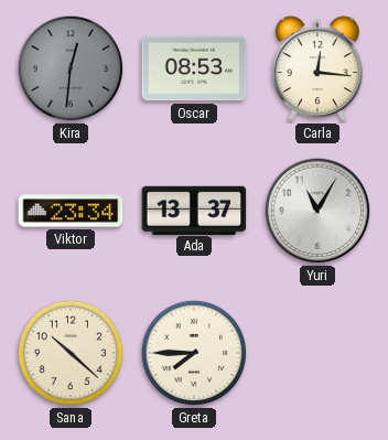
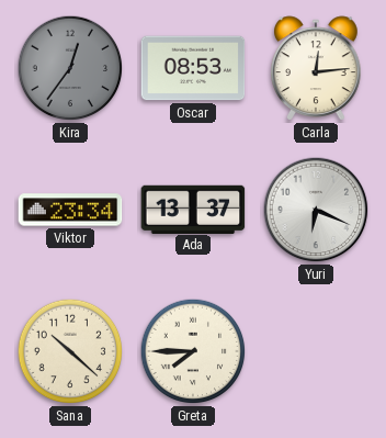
Kira: 12:31 -> 12:36 (70, 68)
Carla: 12:16 -> 12:14 (317, 68)
Yuri: 11:05 -> 6:19 (316, 210)
